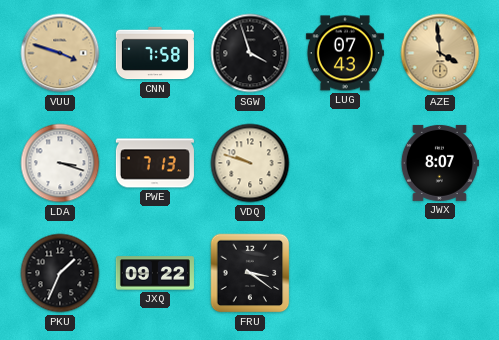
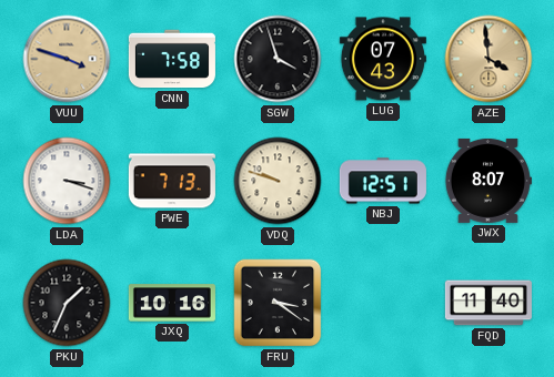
NBJ: none -> 12:51 (383, 181)
JXQ: 09:22 -> 10:16 (172, 303)
FQD: none -> 11:40 (488, 303)
